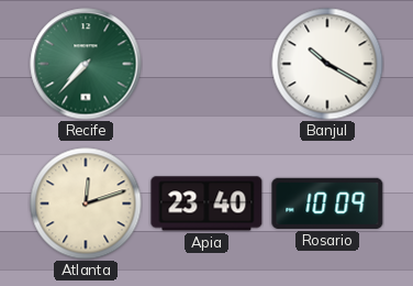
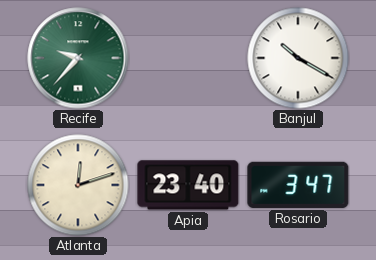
Recife: 7:37 -> 9:37 (78, 58)
Rosario: 10:09 -> 3:47 (298, 185)
